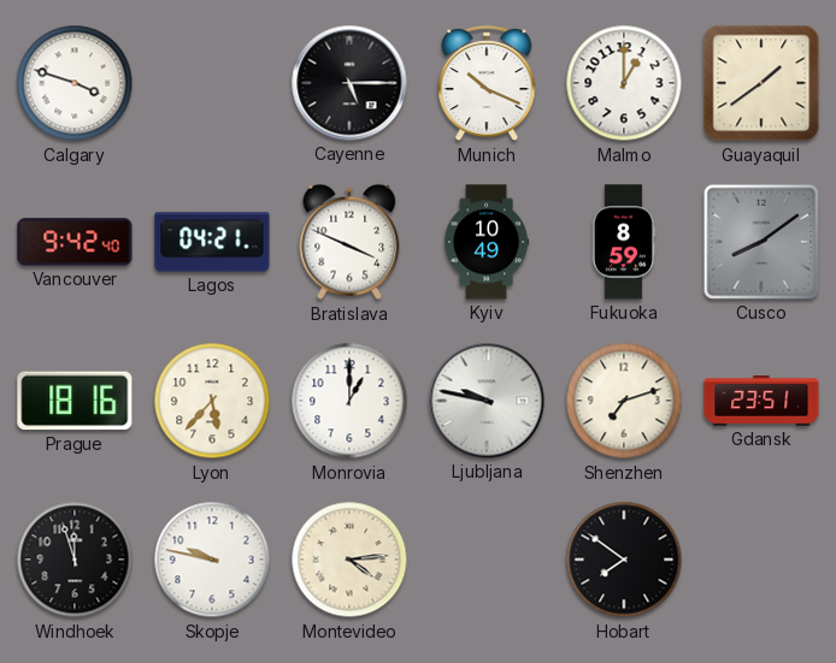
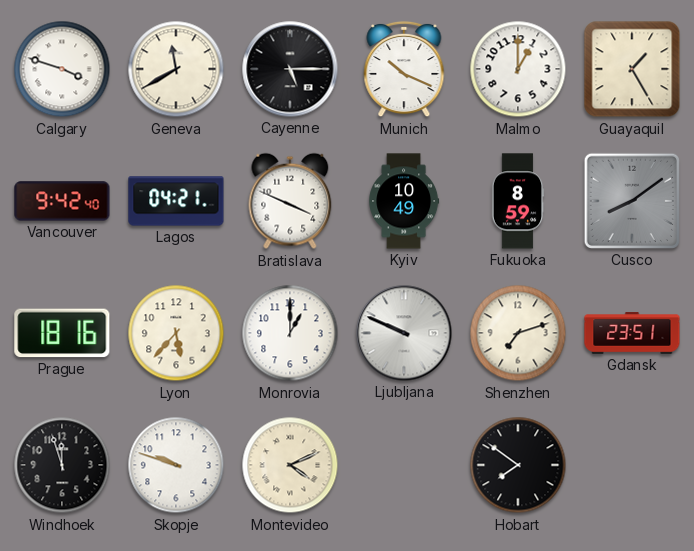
Geneva: none -> 11:40 (176, 69)
Guayaquil: 1:39 -> 1:25 (632, 69)
Ljubljana: 9:47 -> 9:49 (404, 333)
Skopje: 9:47 -> 9:48 (176, 465)
Montevideo: 4:14 -> 4:11 (290, 465)
